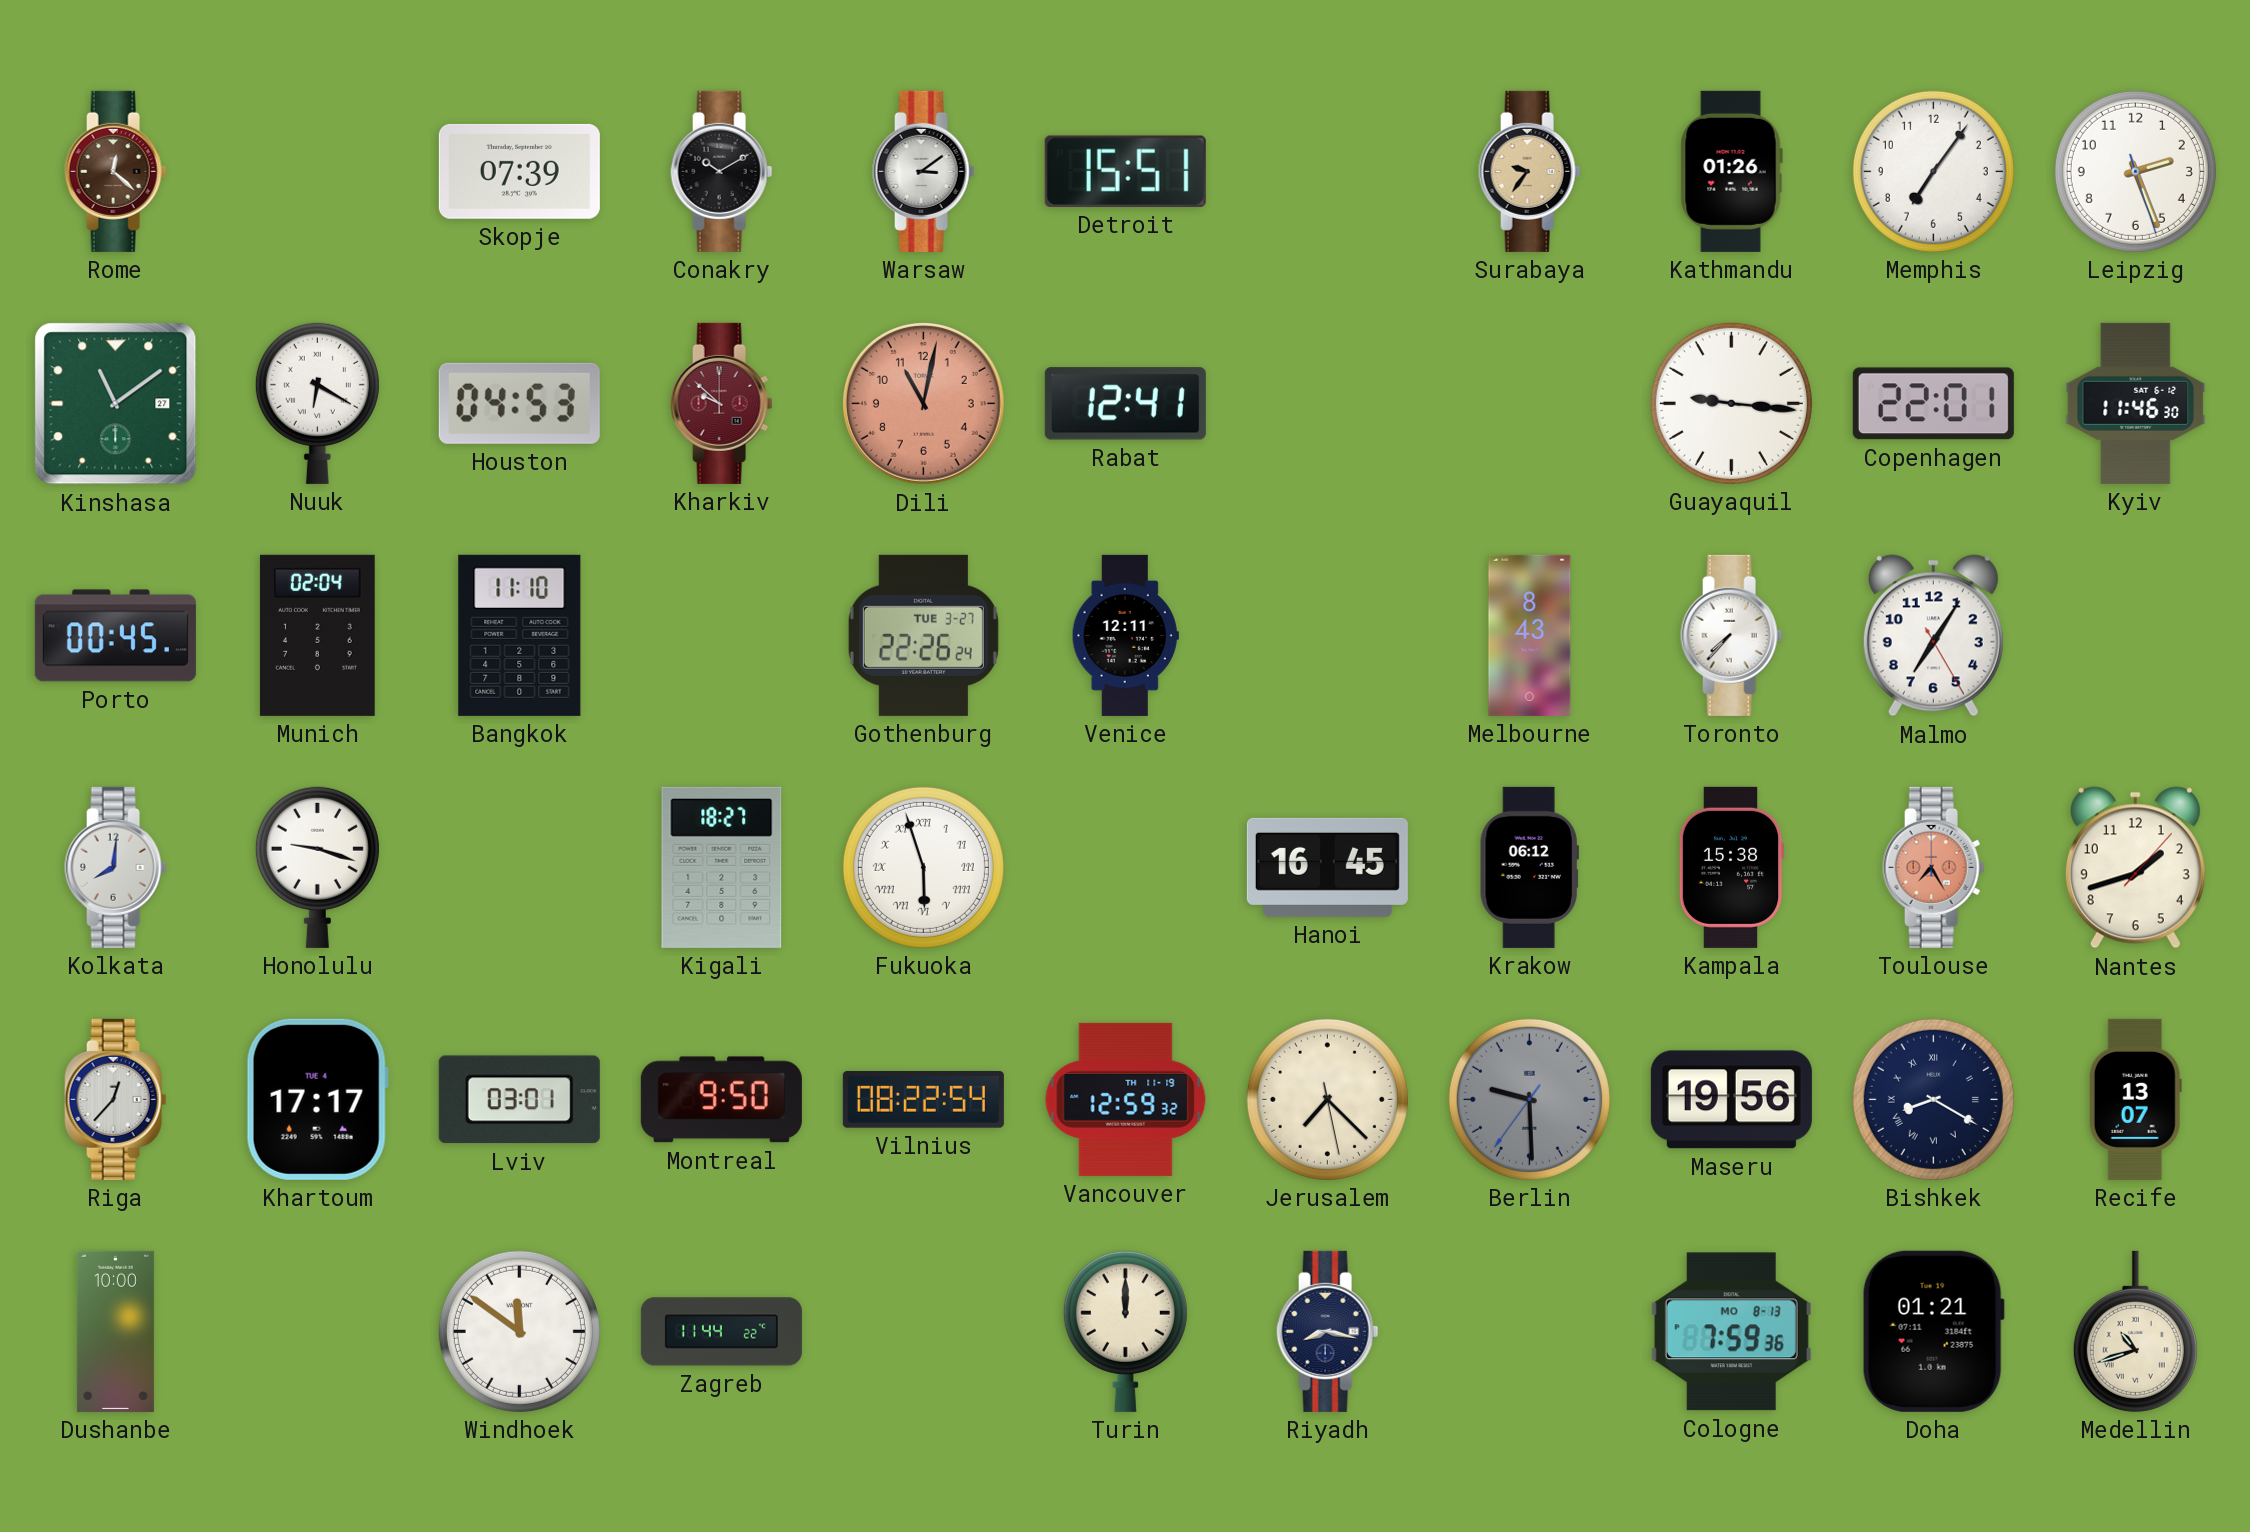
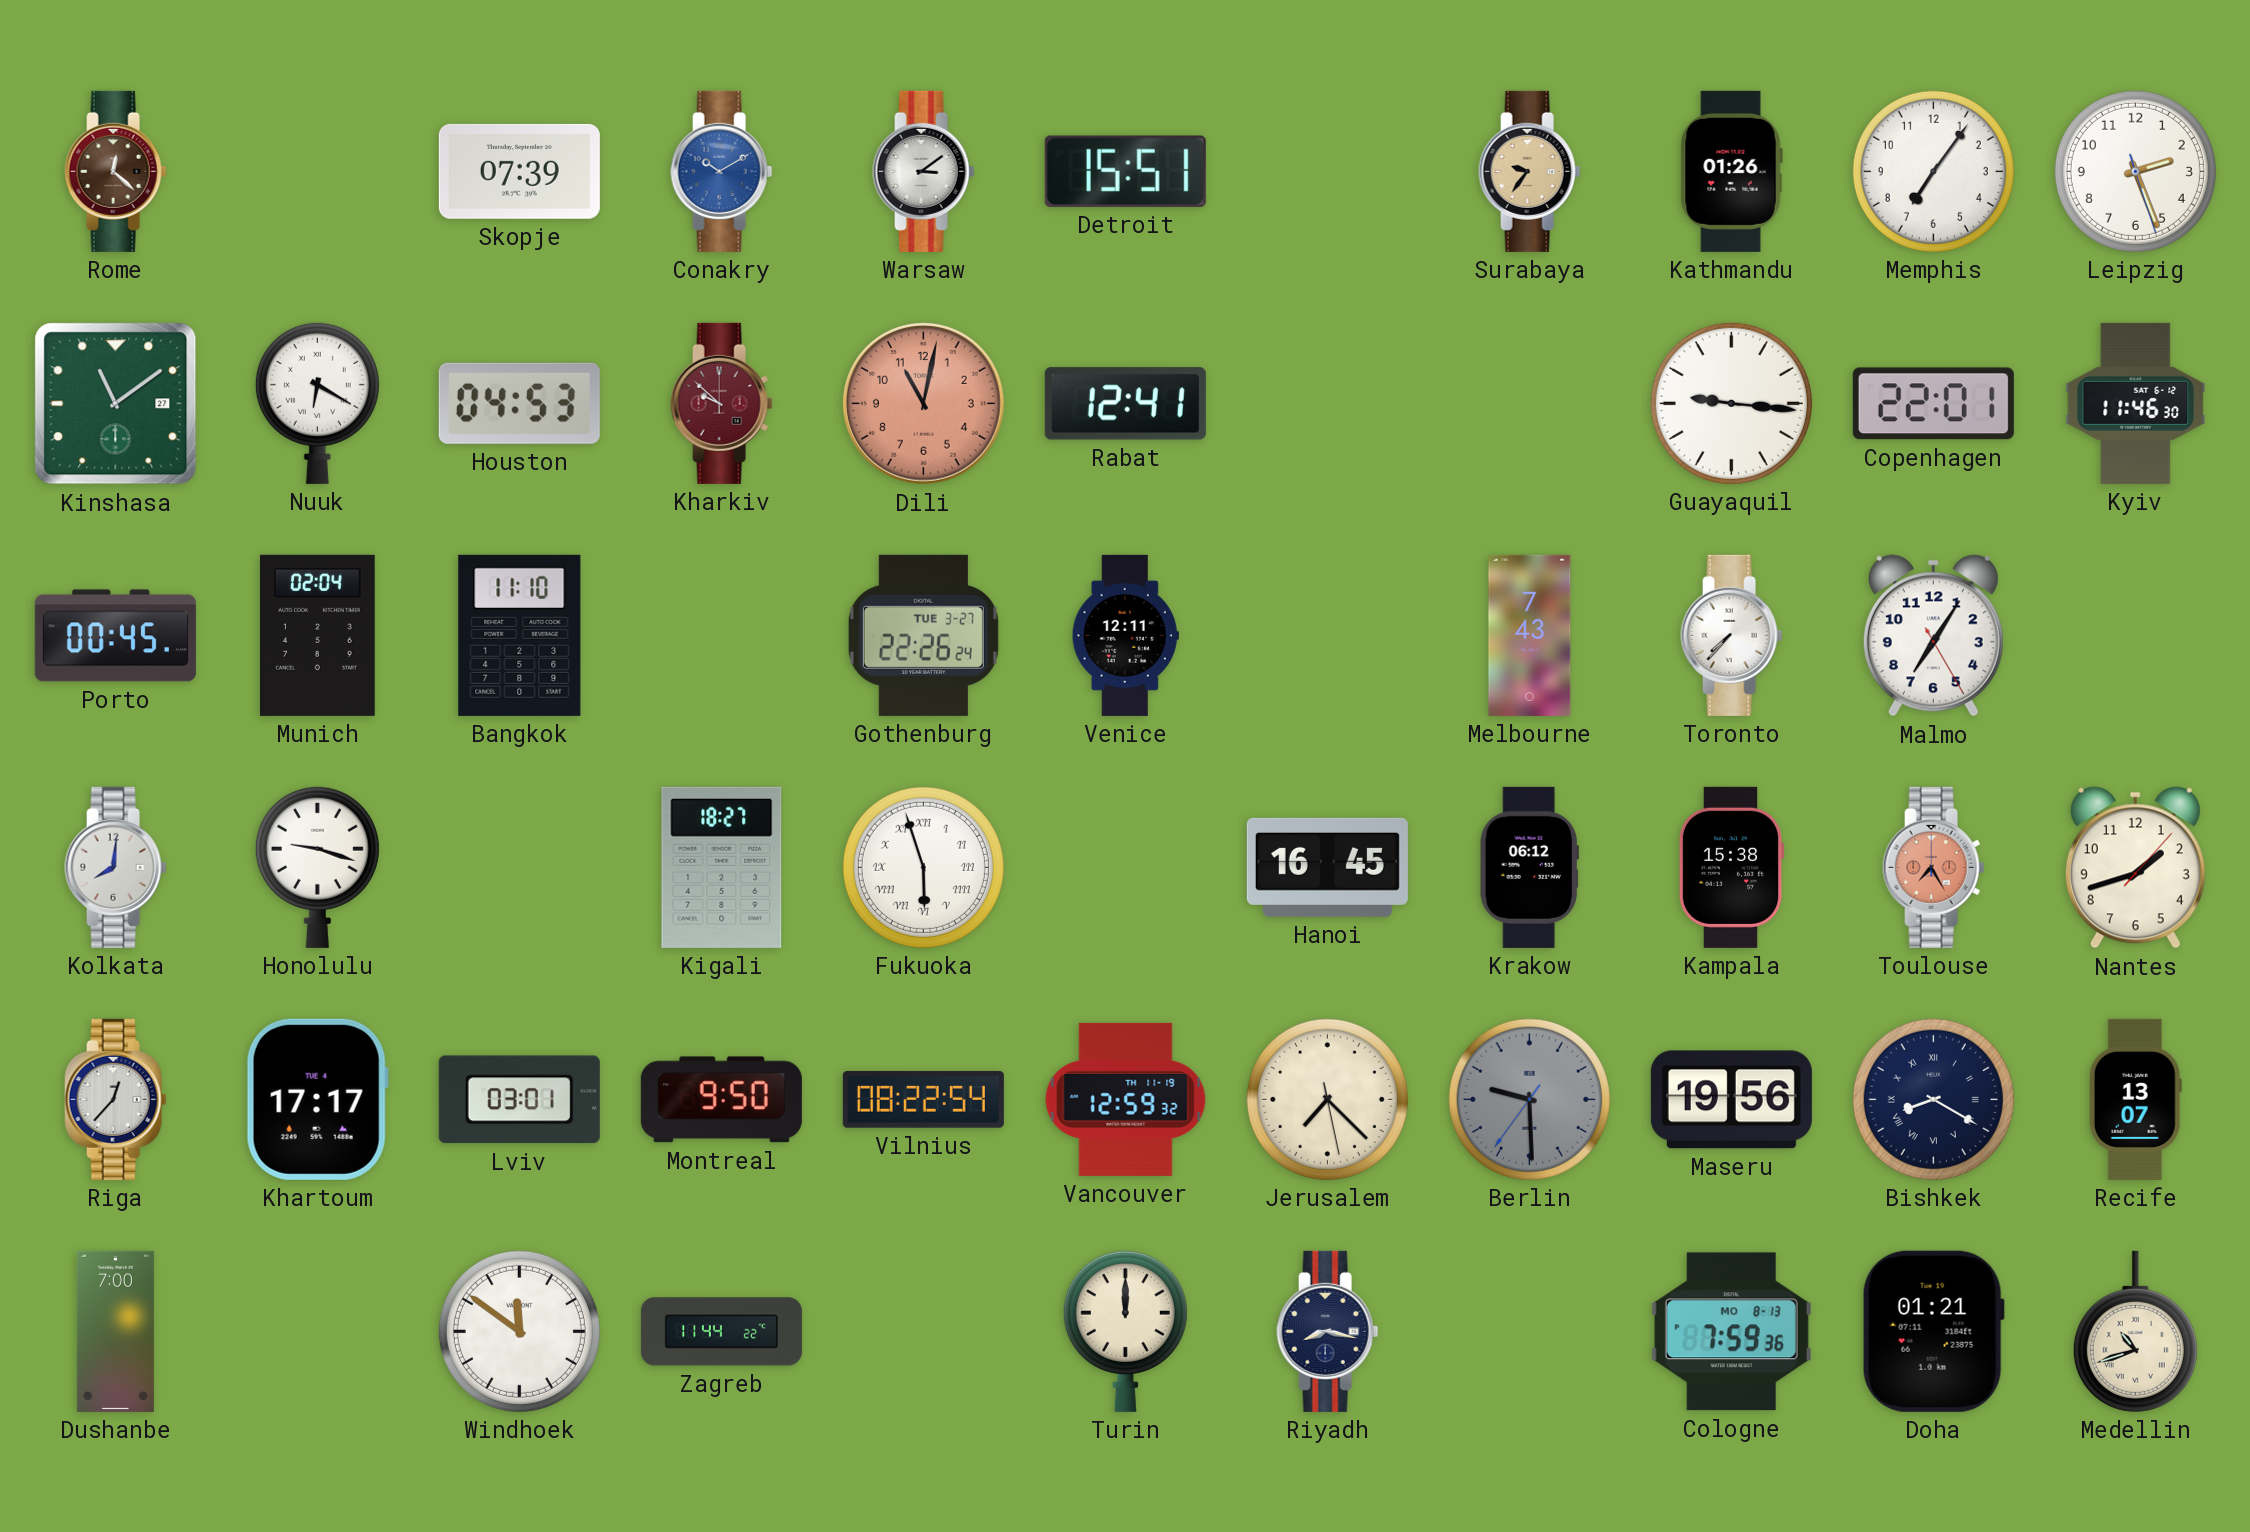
Conakry dial: black -> blue (722, 171)
Melbourne: 8:43 -> 7:43 (1530, 635)
Dushanbe: 10:00 -> 7:00 (115, 1331)
